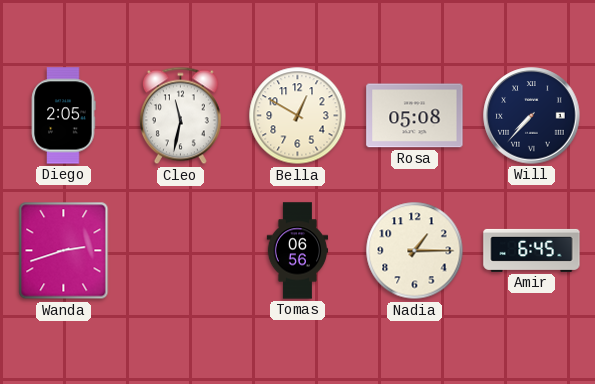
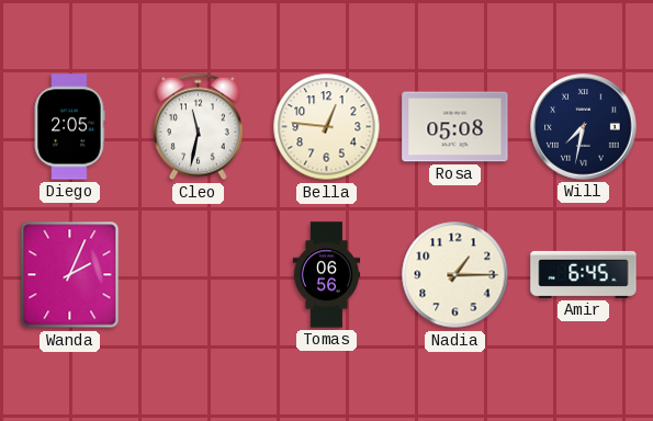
Bella: 12:50 -> 12:46 (327, 127)
Will: 7:37 -> 7:32 (584, 127)
Wanda: 2:42 -> 2:04 (70, 275)
